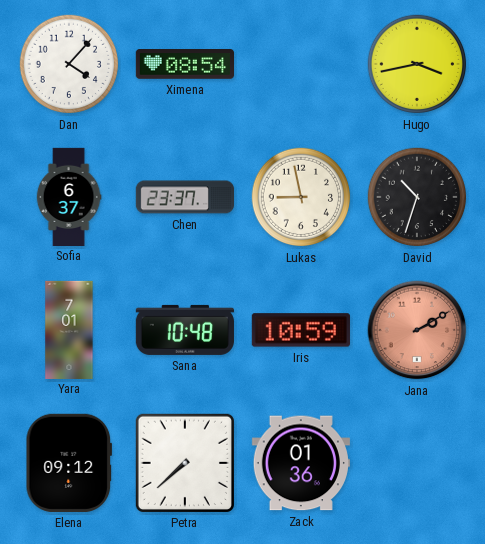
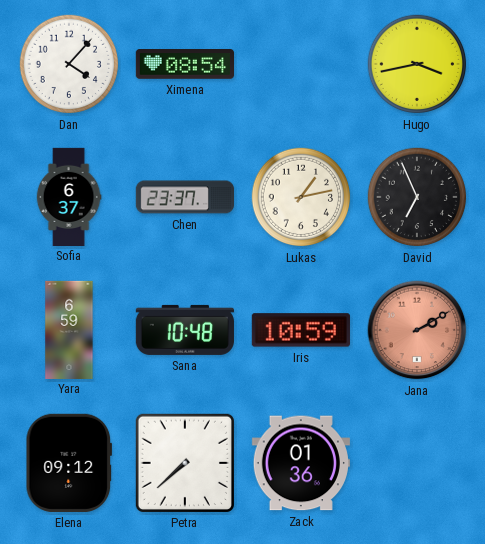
Lukas: 8:58 -> 1:13 (301, 197)
David: 10:33 -> 6:56 (417, 197)
Yara: 7:01 -> 6:59 (69, 329)
